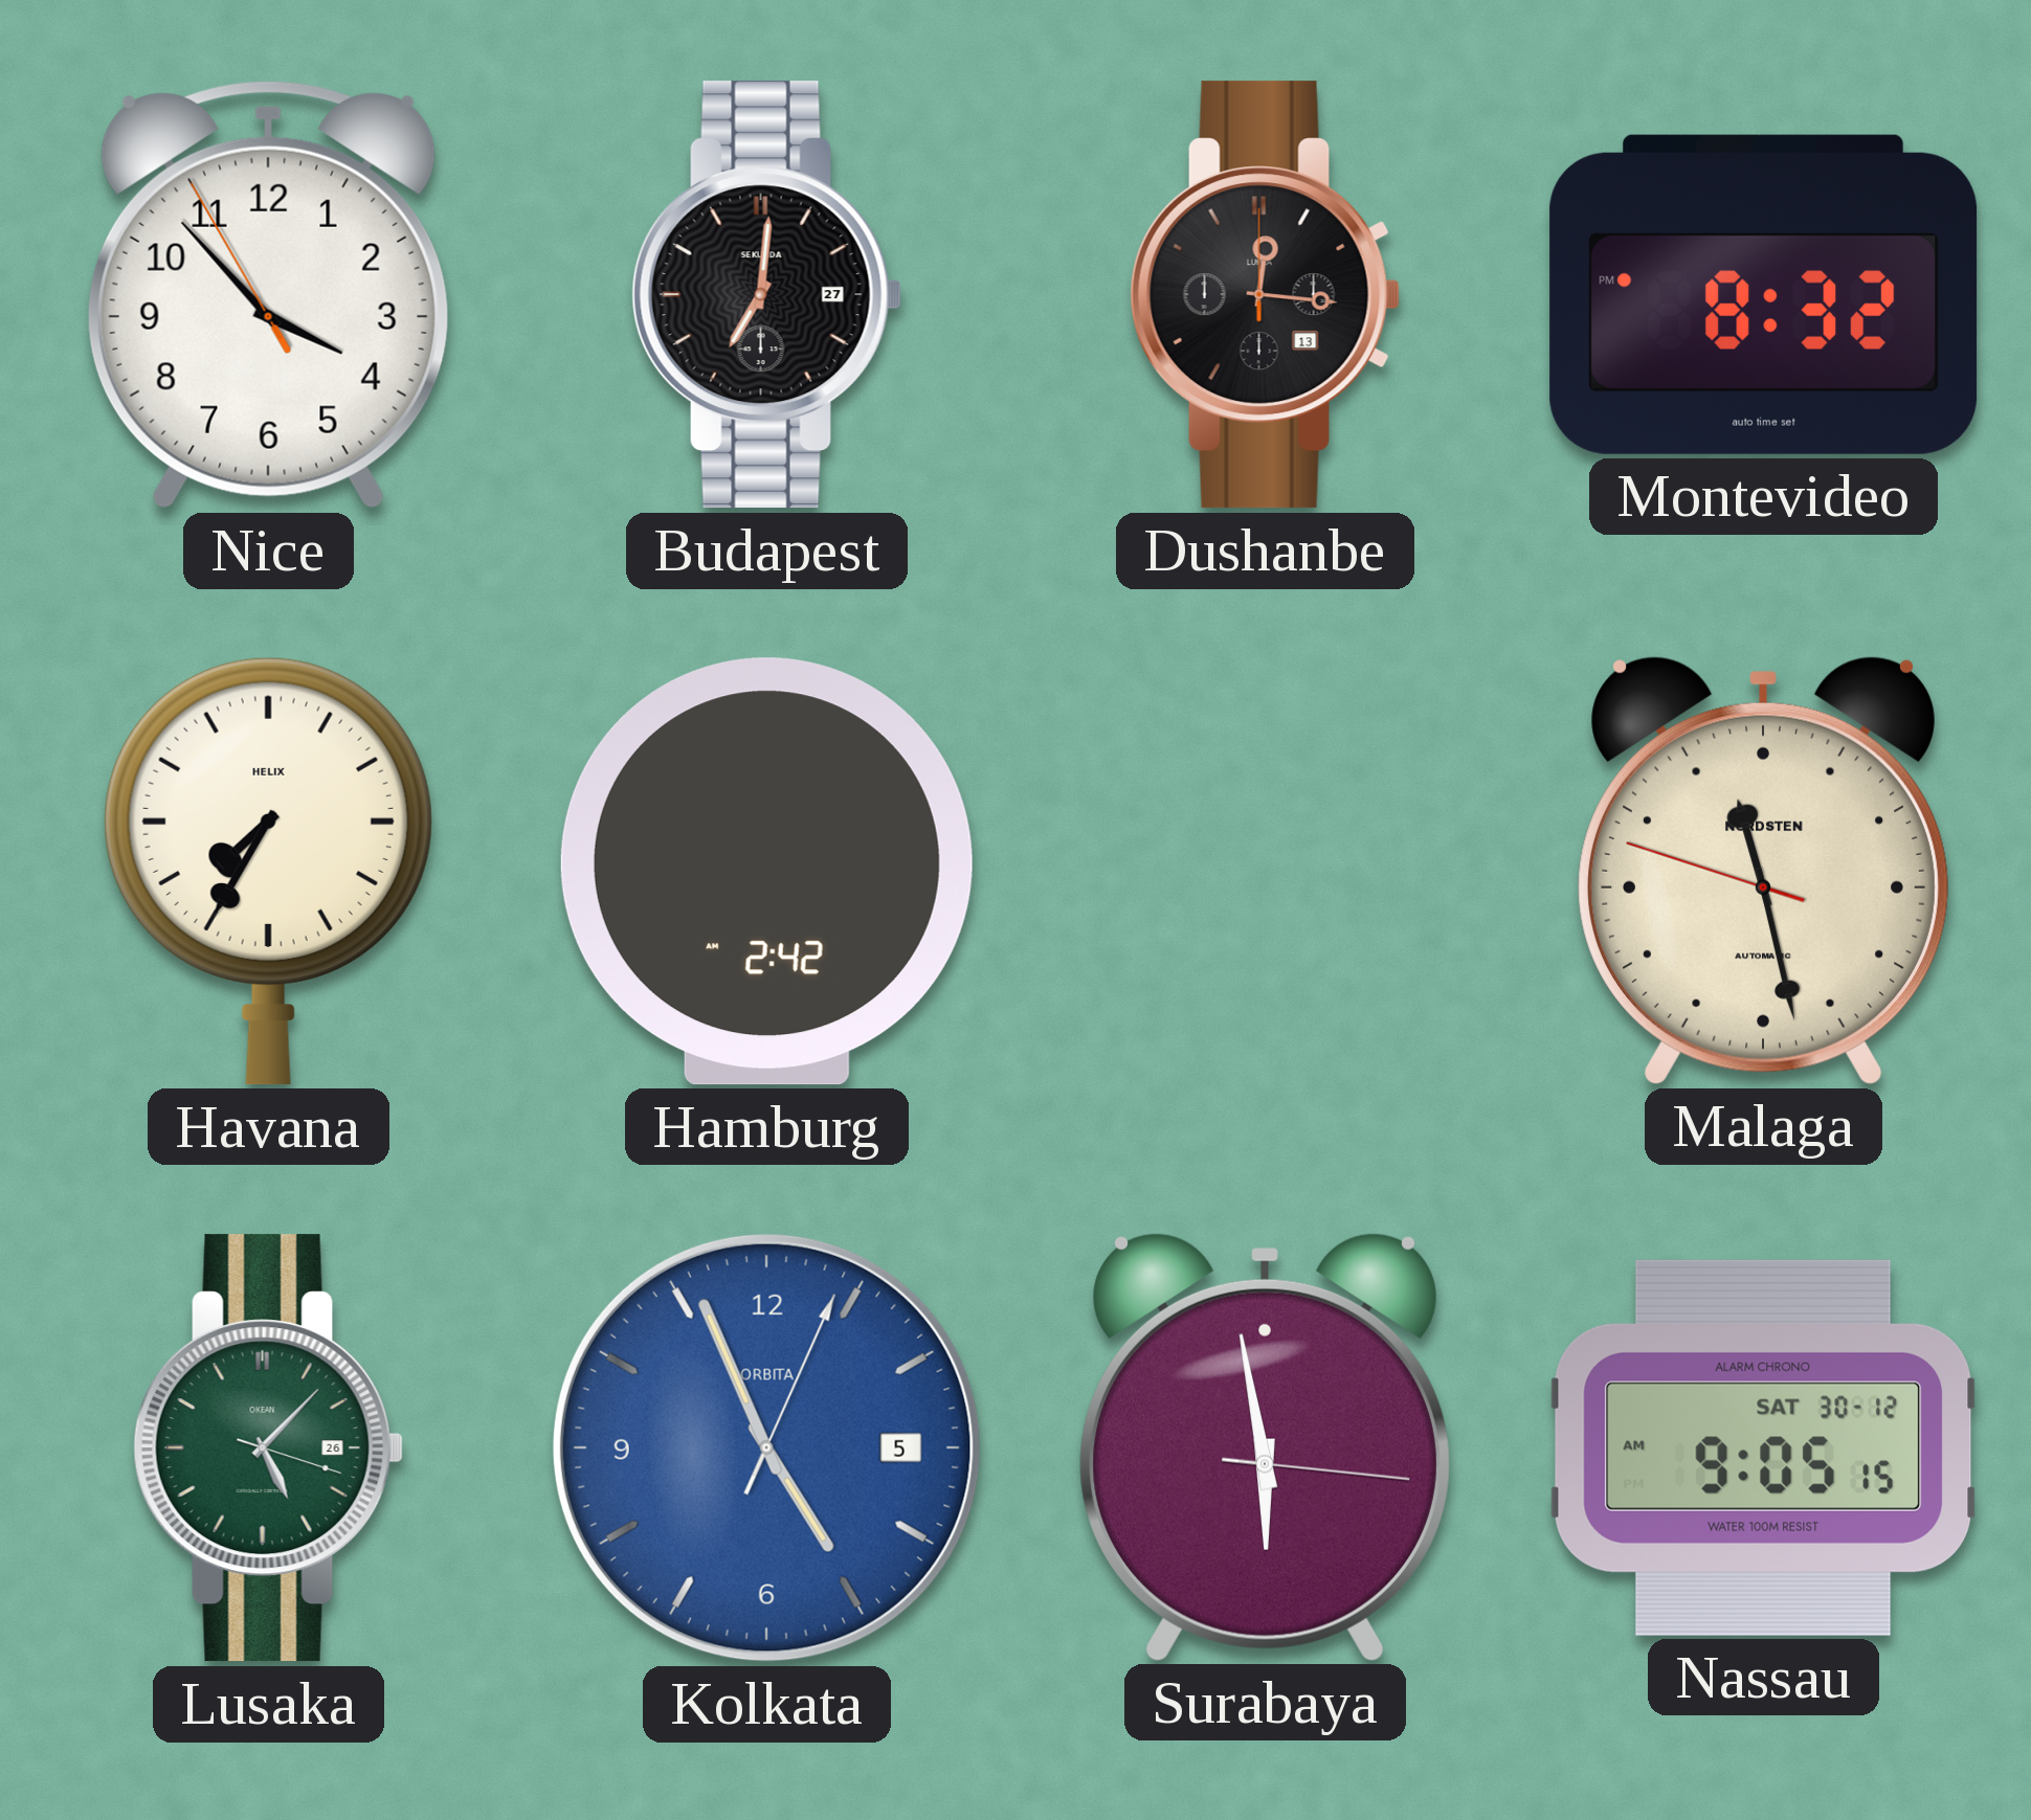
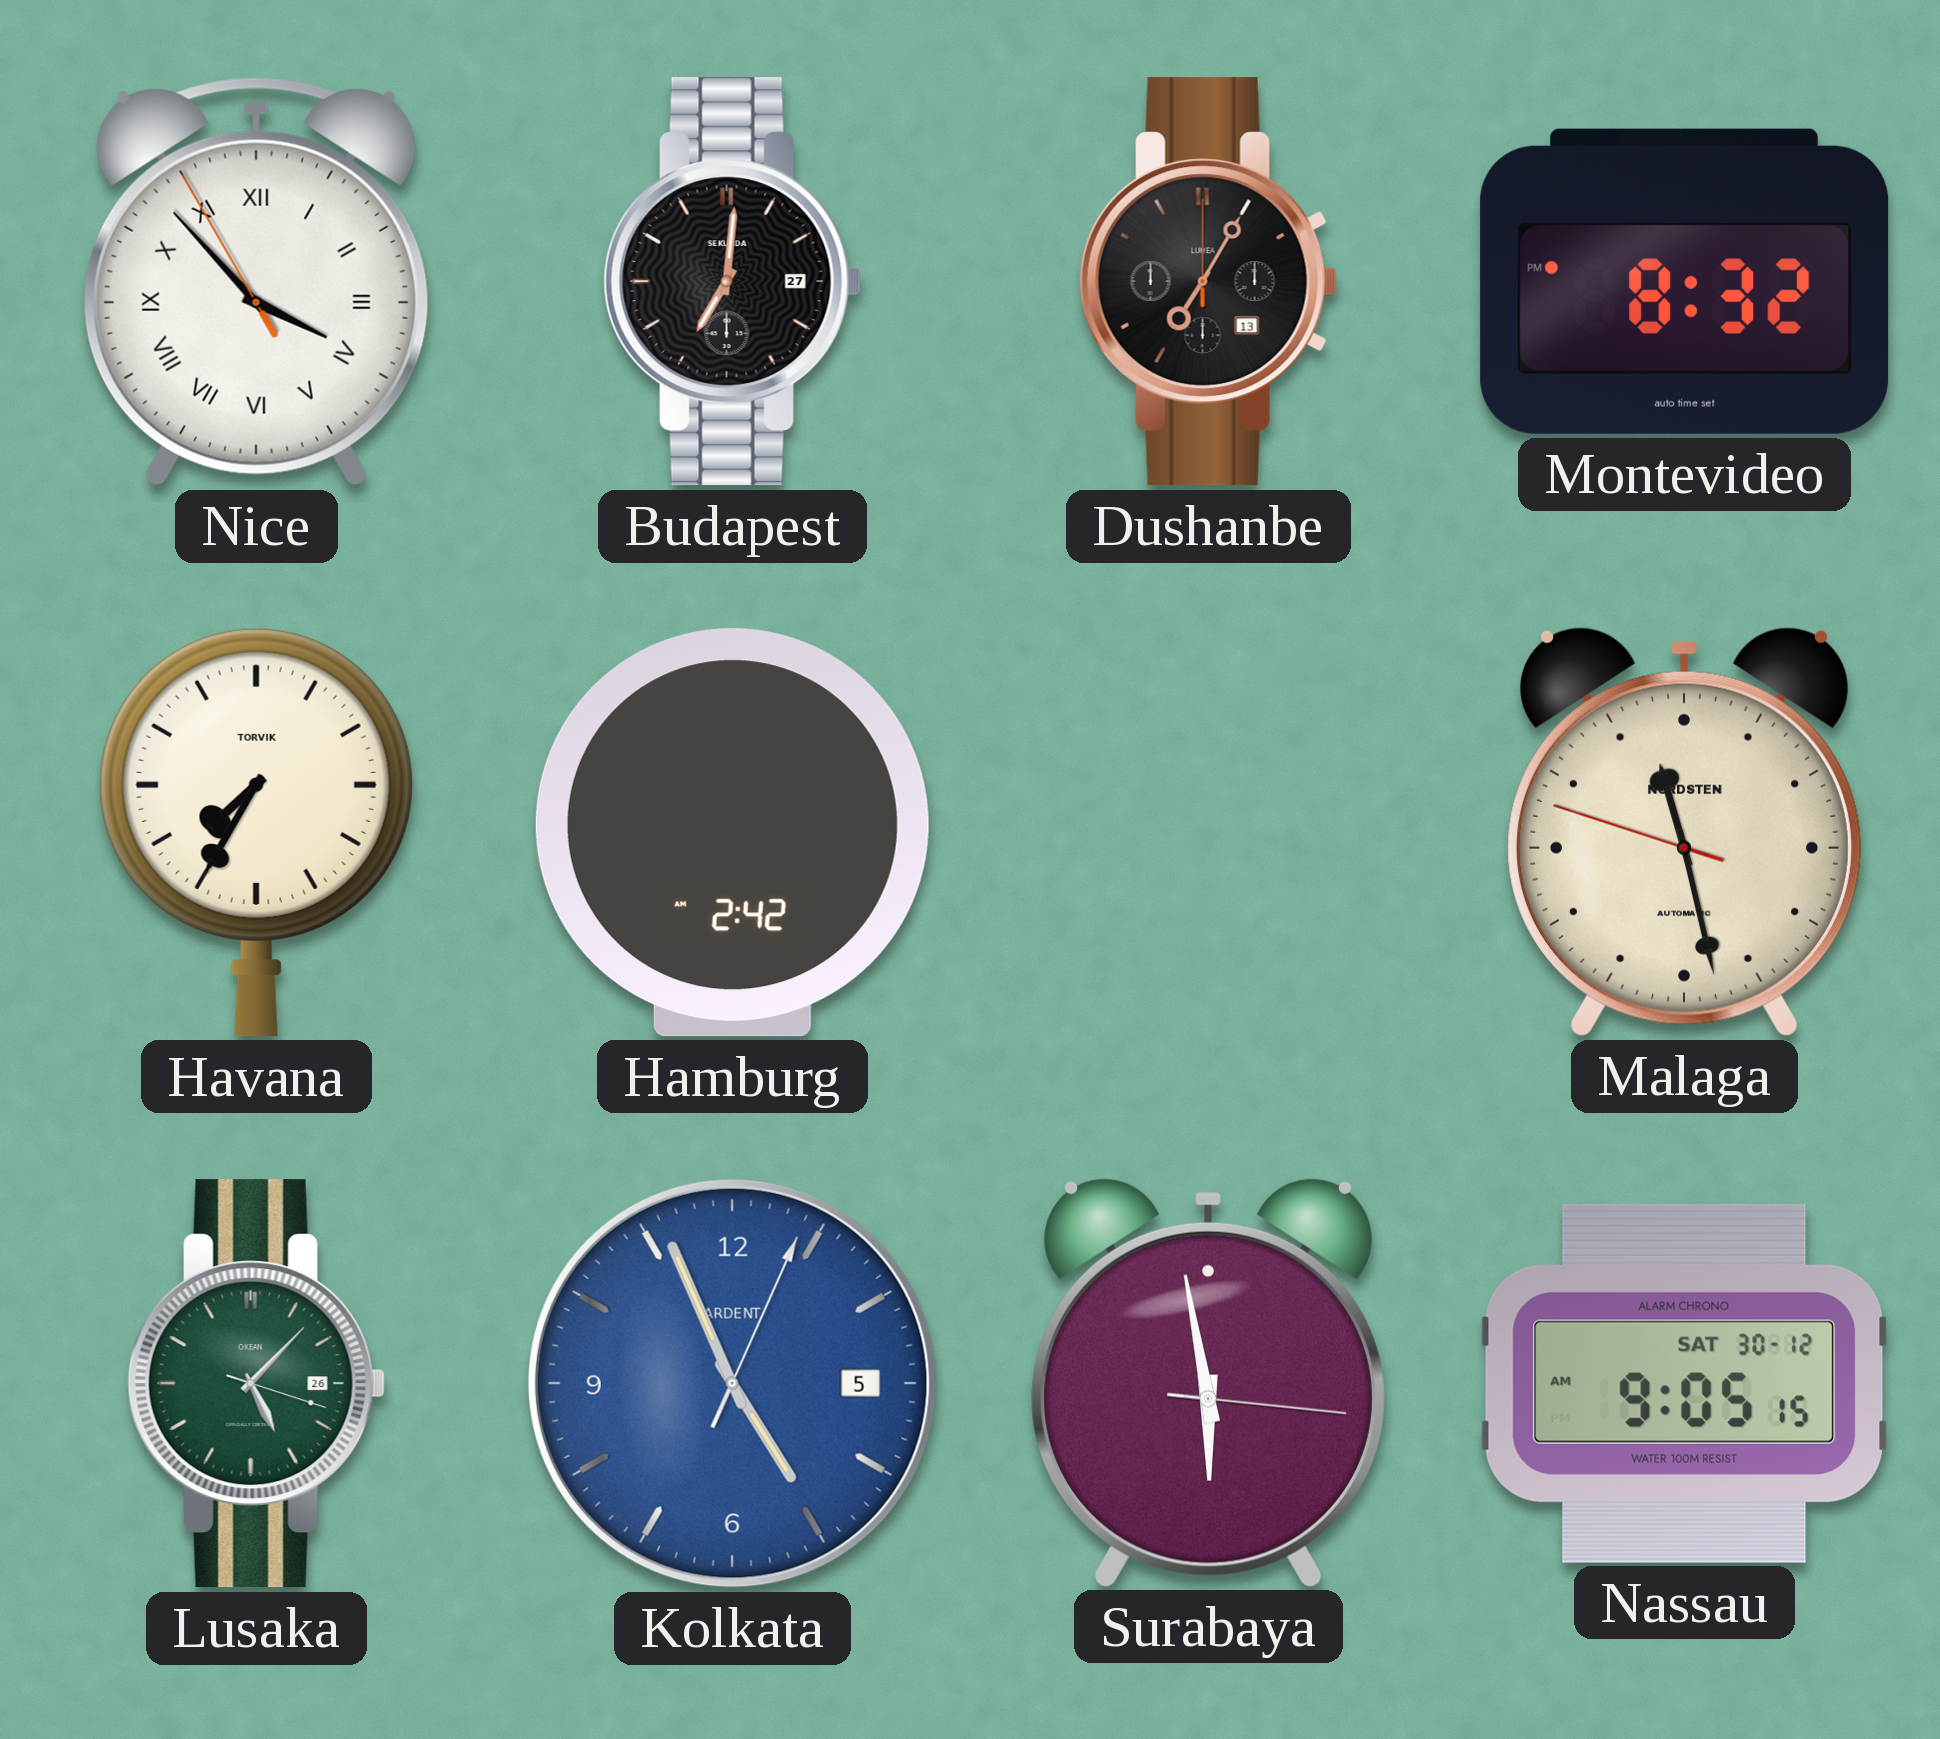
Nice numerals: Arabic -> Roman (256, 281)
Dushanbe: 12:16 -> 7:05 (1208, 282)
Havana brand: HELIX -> TORVIK (256, 832)
Kolkata brand: ORBITA -> ARDENT (732, 1383)
